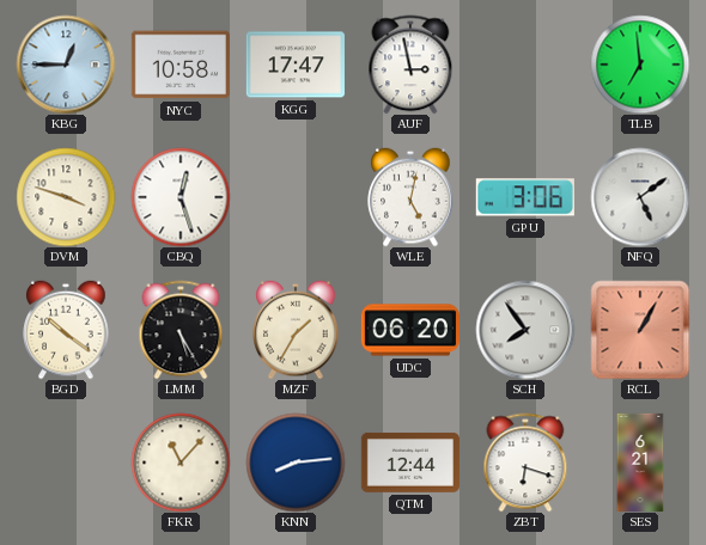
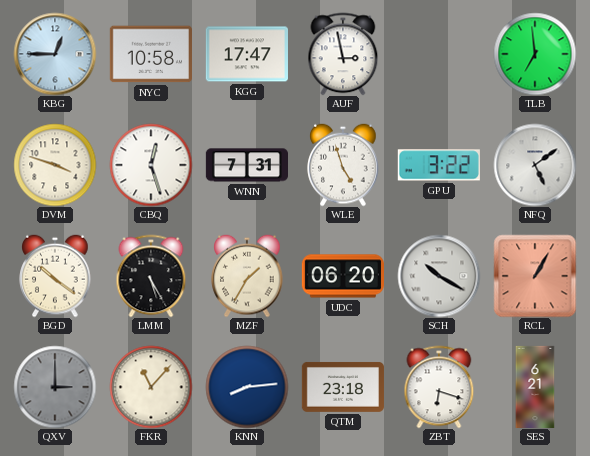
WNN: none -> 7:31 (246, 165)
WLE: 5:02 -> 4:57 (343, 165)
GPU: 3:06 -> 3:22 (439, 165)
SCH: 7:54 -> 10:20 (439, 276)
QXV: none -> 3:00 (55, 387)
QTM: 12:44 -> 23:18 (343, 387)
